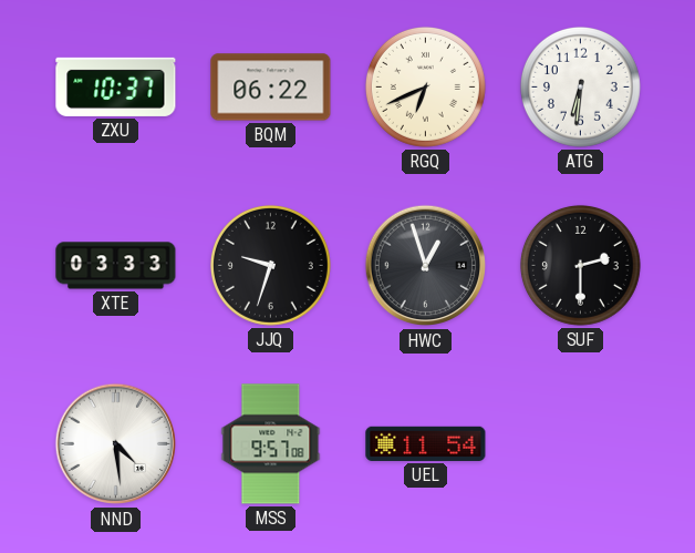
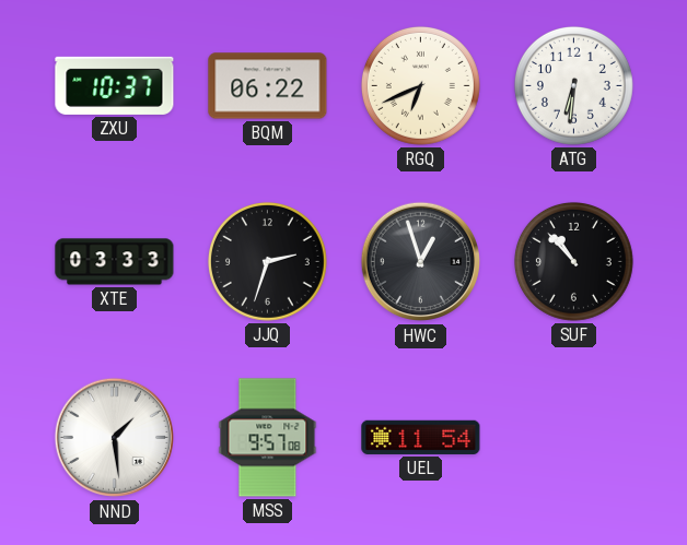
JJQ: 9:33 -> 2:33 (267, 261)
SUF: 2:30 -> 10:53 (573, 261)
NND: 4:29 -> 1:29 (115, 438)
